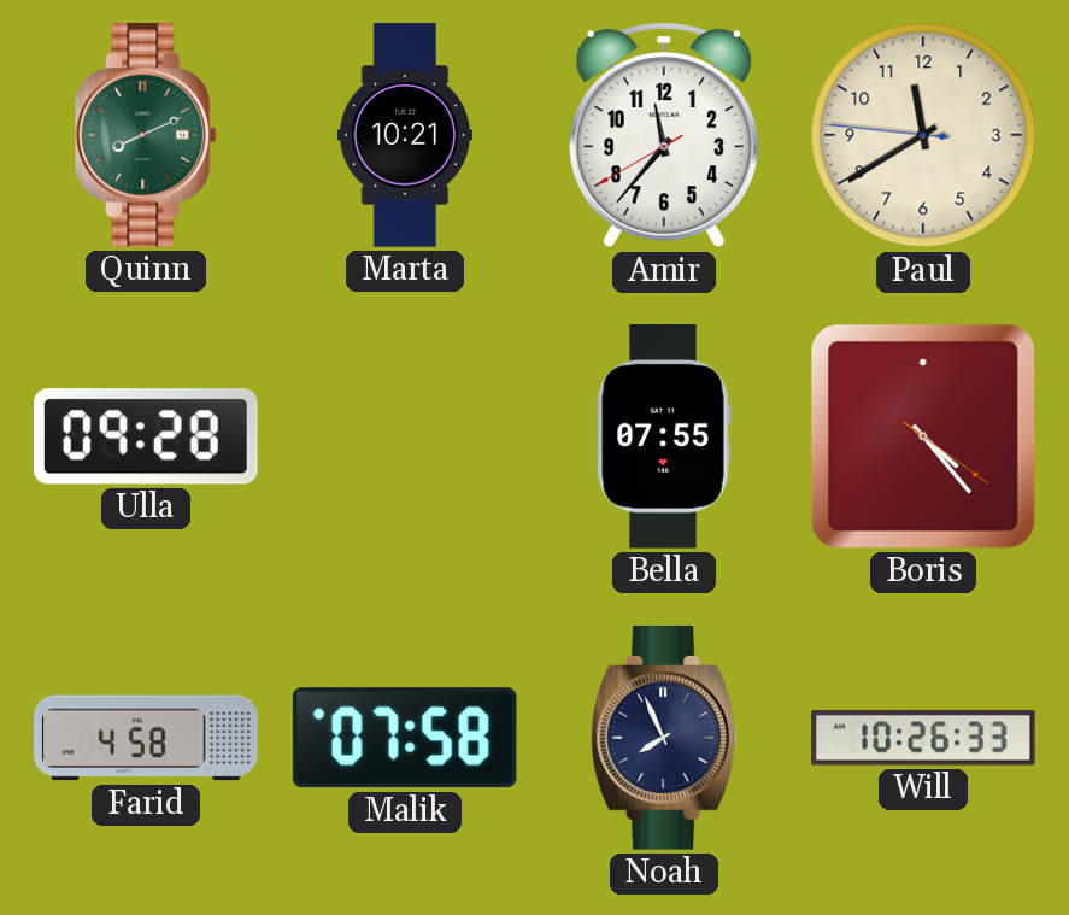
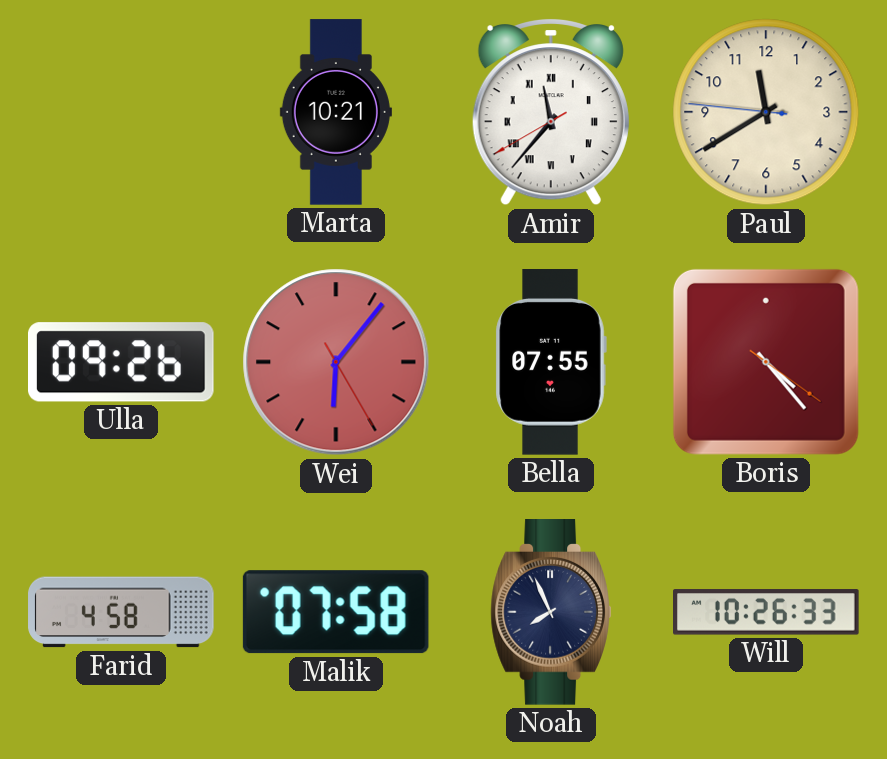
Quinn: 8:11 -> none (147, 136)
Amir numerals: Arabic -> Roman (551, 113)
Ulla: 09:28 -> 09:26 (122, 362)
Wei: none -> 6:06 (336, 362)
